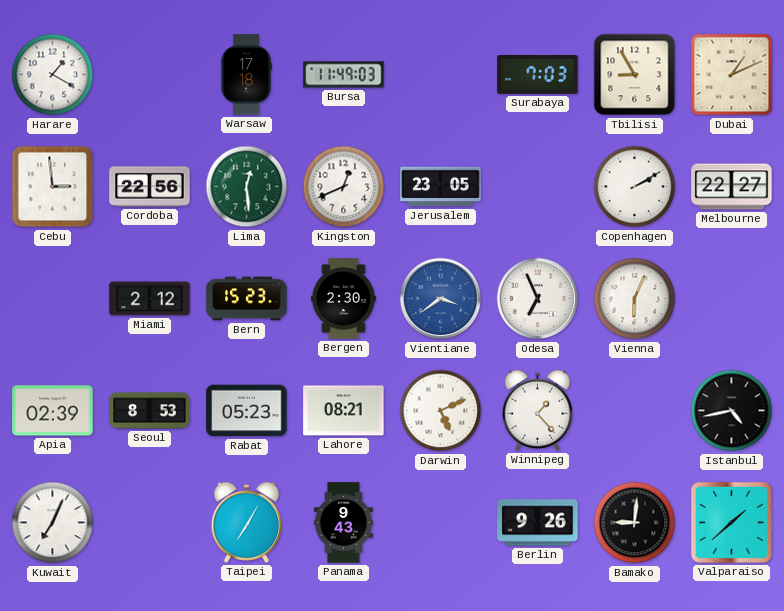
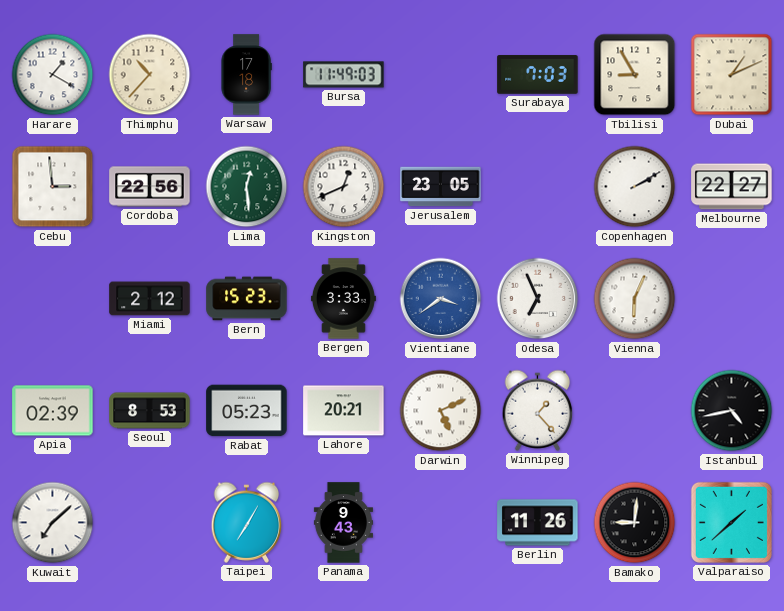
Thimphu: none -> 10:37 (150, 75)
Bergen: 2:30 -> 3:33 (343, 299)
Lahore: 08:21 -> 20:21 (344, 411)
Kuwait: 7:04 -> 7:08 (53, 523)
Berlin: 9:26 -> 11:26 (538, 523)
